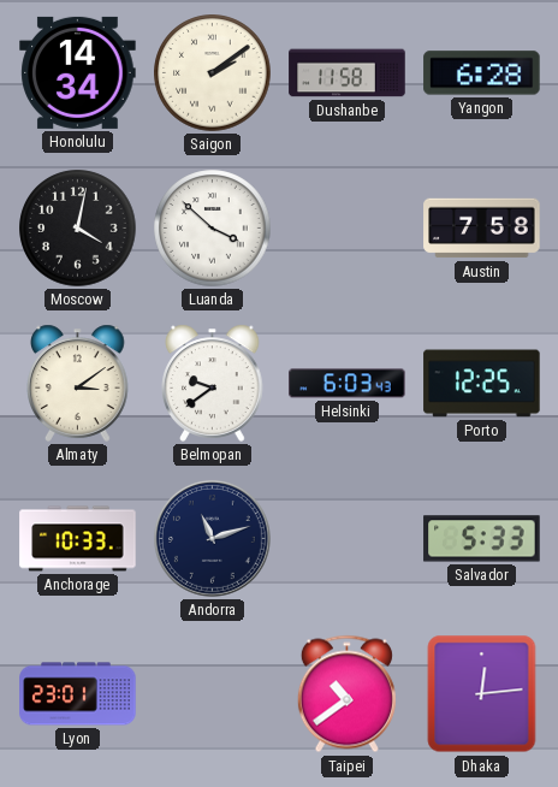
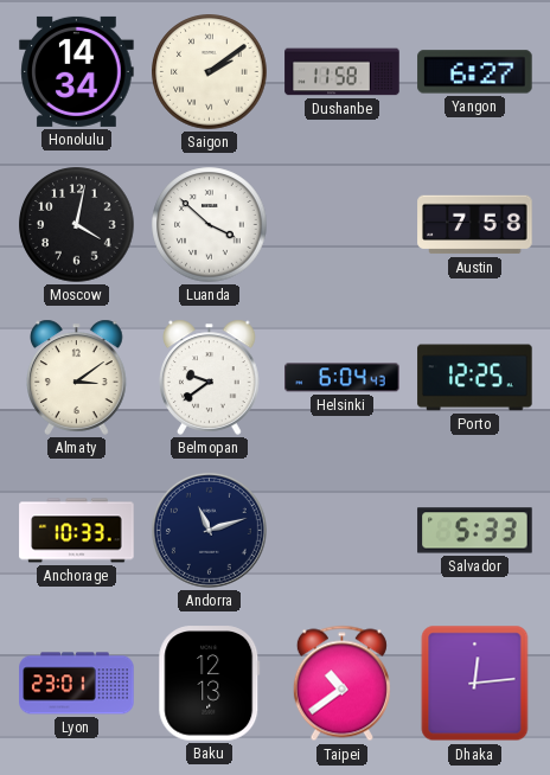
Yangon: 6:28 -> 6:27 (475, 72)
Helsinki: 6:03 -> 6:04 (343, 378)
Baku: none -> 12:13 (210, 684)
